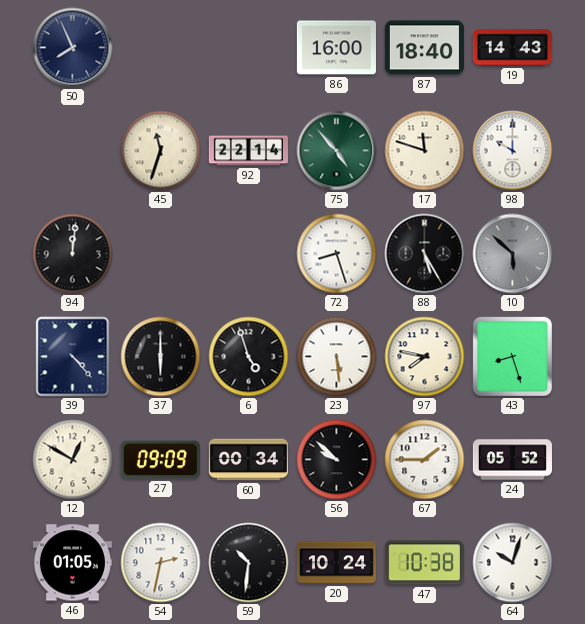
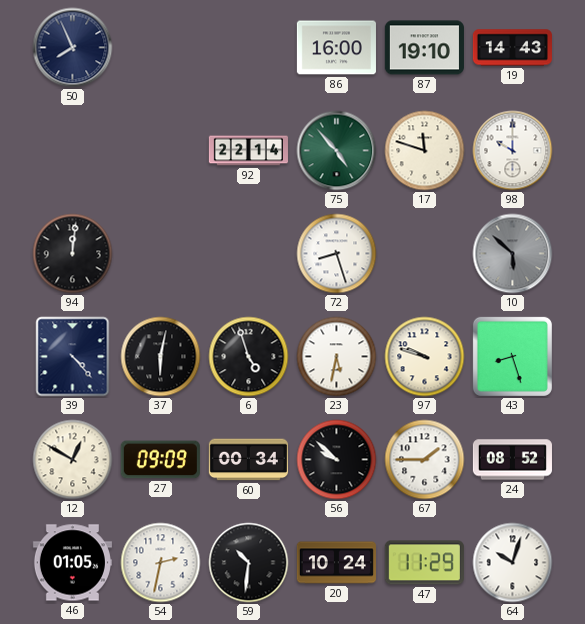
87: 18:40 -> 19:10 (424, 48)
45: 11:33 -> none (161, 151)
88: 5:25 -> none (425, 254)
37: 6:00 -> 6:02 (161, 357)
23: 5:29 -> 5:32 (337, 357)
97: 7:47 -> 9:48 (425, 357)
24: 05:52 -> 08:52 (512, 460)
47: 10:38 -> 11:29 (424, 563)
